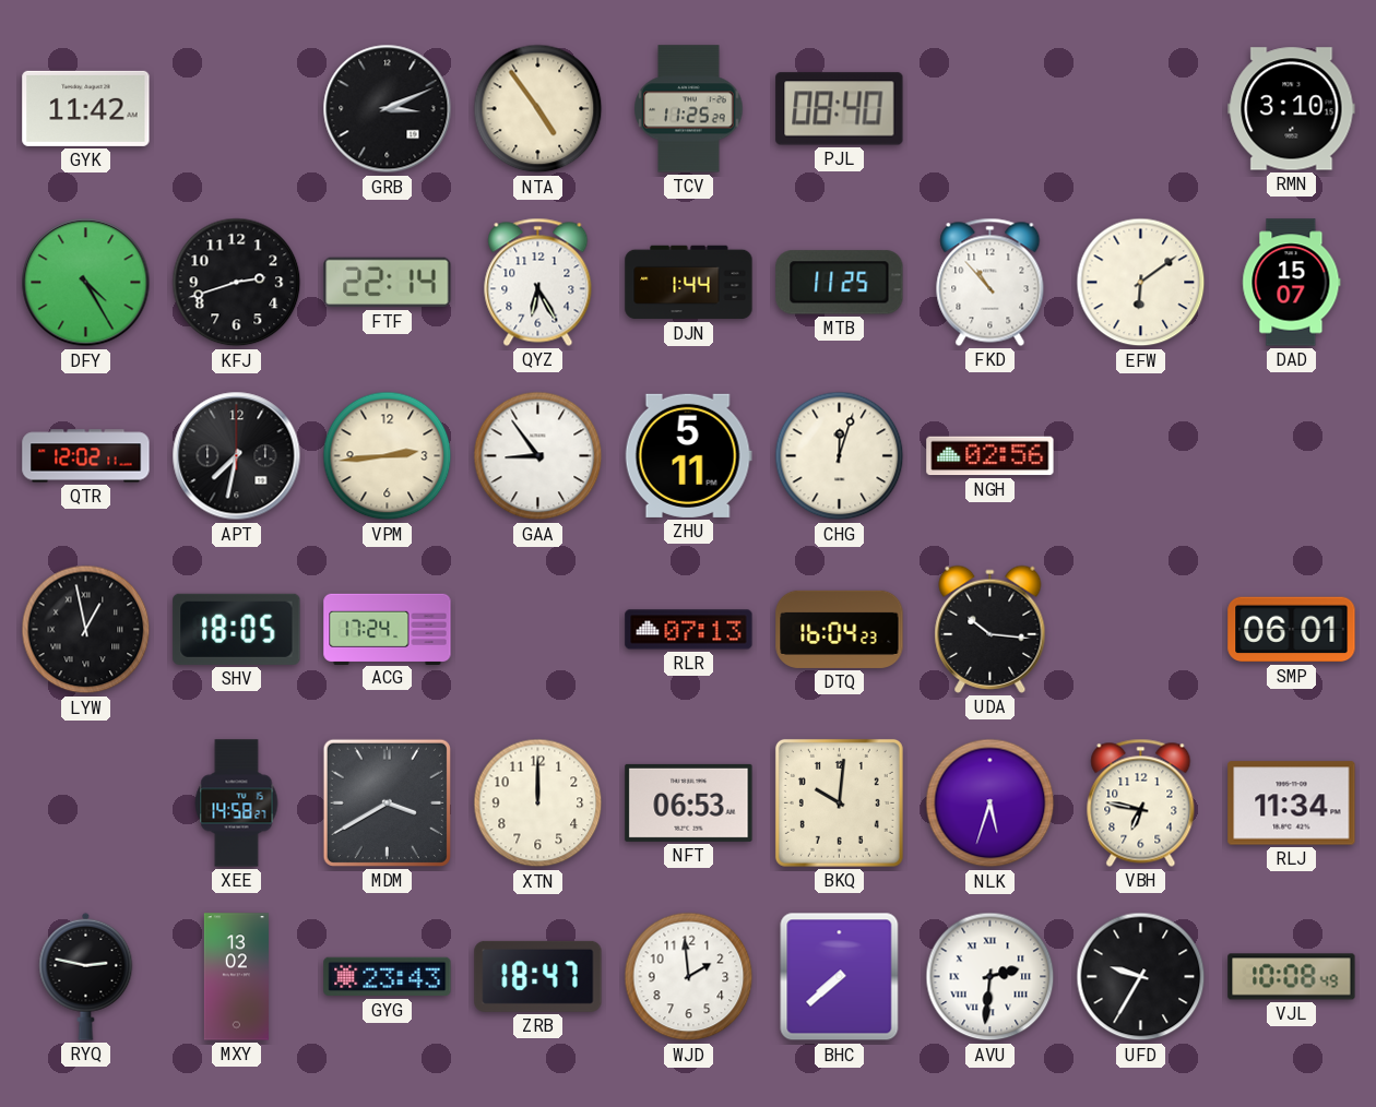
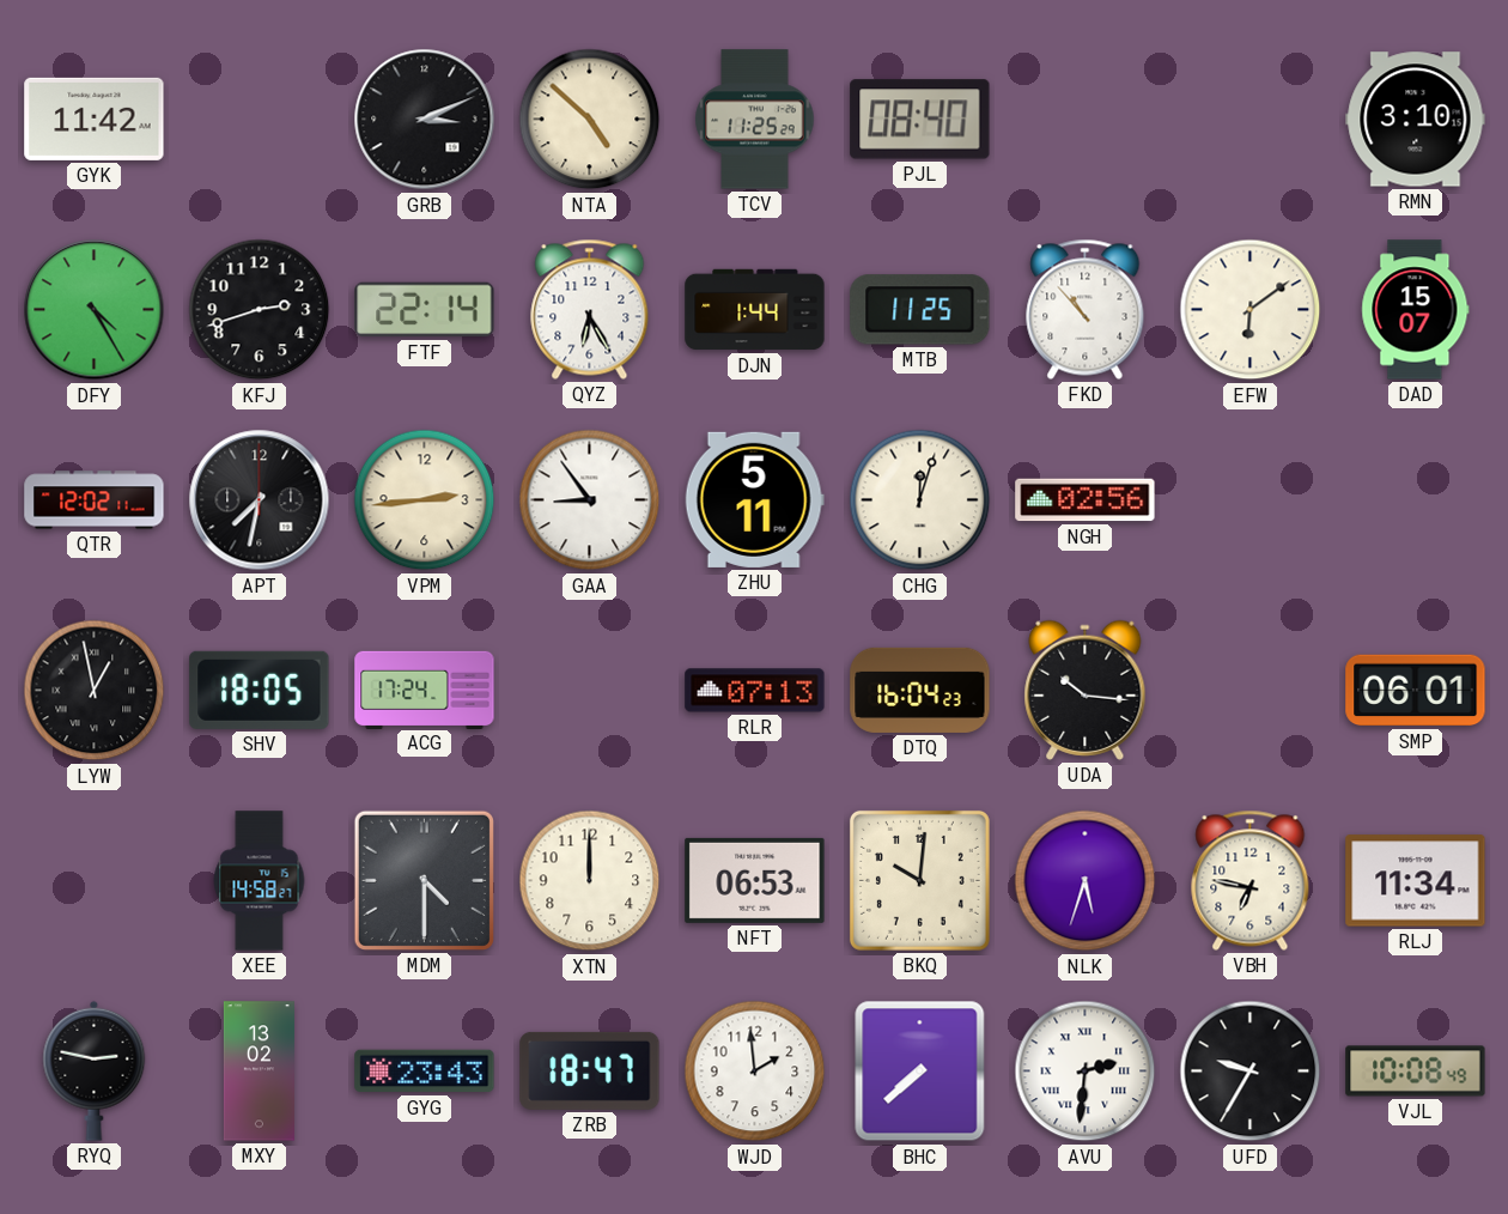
NTA: 4:54 -> 4:52 (590, 120)
MDM: 3:40 -> 4:30 (424, 880)
